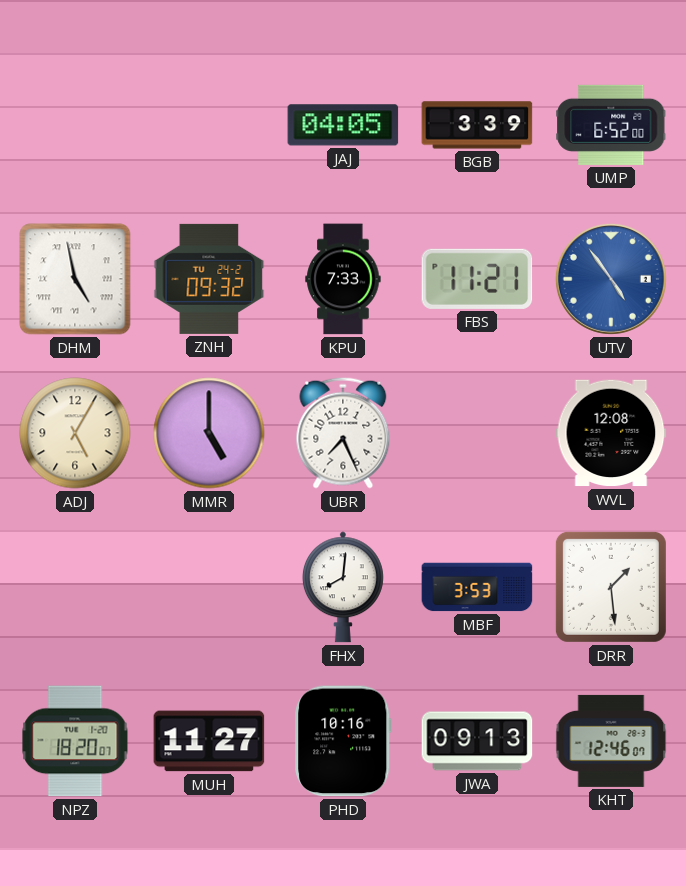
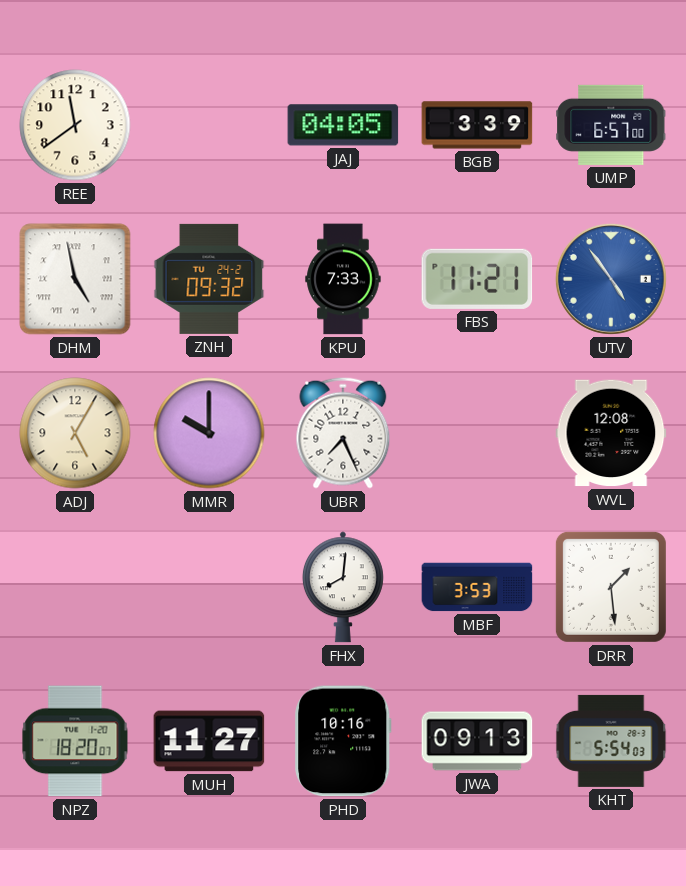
REE: none -> 11:39 (75, 125)
UMP: 6:52 -> 6:57 (611, 125)
MMR: 5:00 -> 10:00 (209, 433)
KHT: 12:46 -> 5:54 (611, 741)
